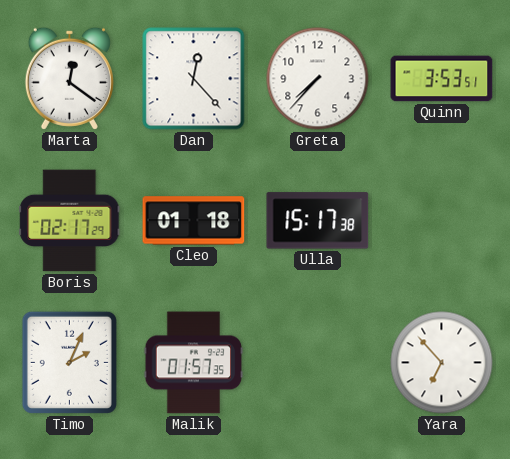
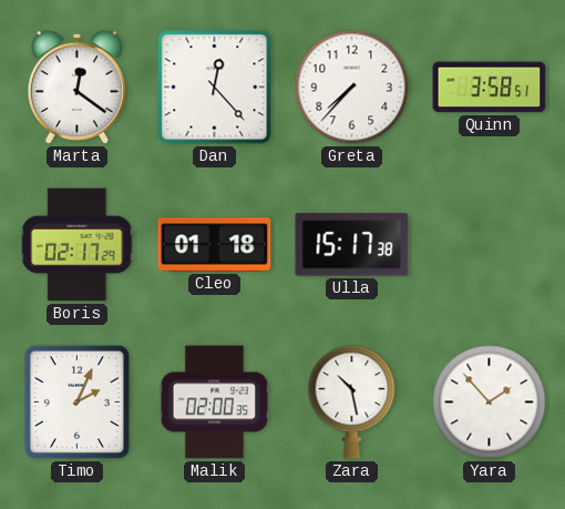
Quinn: 3:53 -> 3:58 (490, 88)
Malik: 01:57 -> 02:00 (215, 403)
Zara: none -> 10:28 (352, 403)
Yara: 6:53 -> 1:53 (490, 403)
